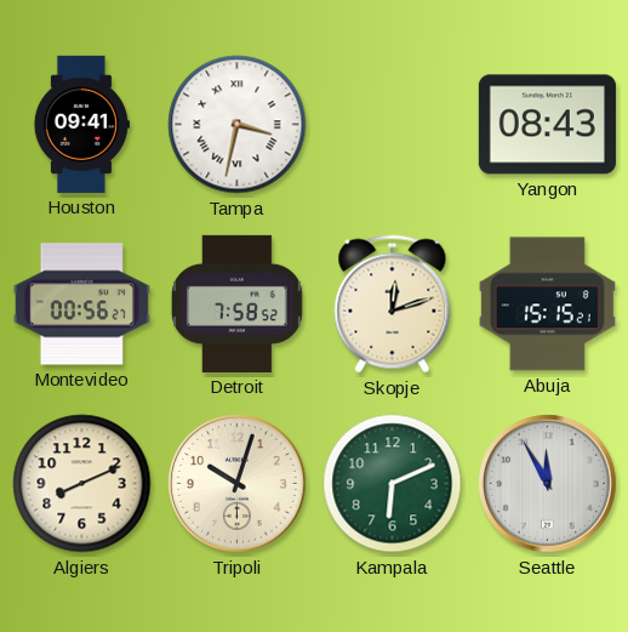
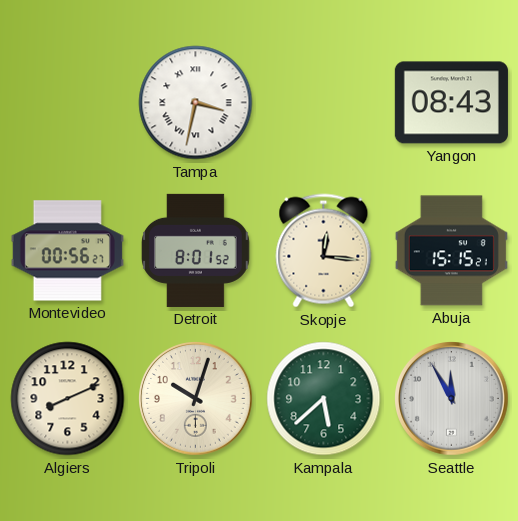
Houston: 09:41 -> none (81, 124)
Detroit: 7:58 -> 8:01 (196, 250)
Skopje: 12:12 -> 12:16 (324, 251)
Kampala: 6:11 -> 5:38 (324, 399)
